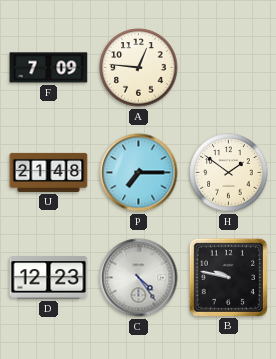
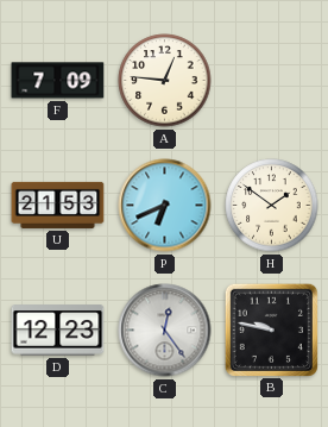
U: 21:48 -> 21:53 (58, 205)
P: 7:15 -> 6:41 (165, 206)
C: 4:24 -> 12:24 (165, 331)
